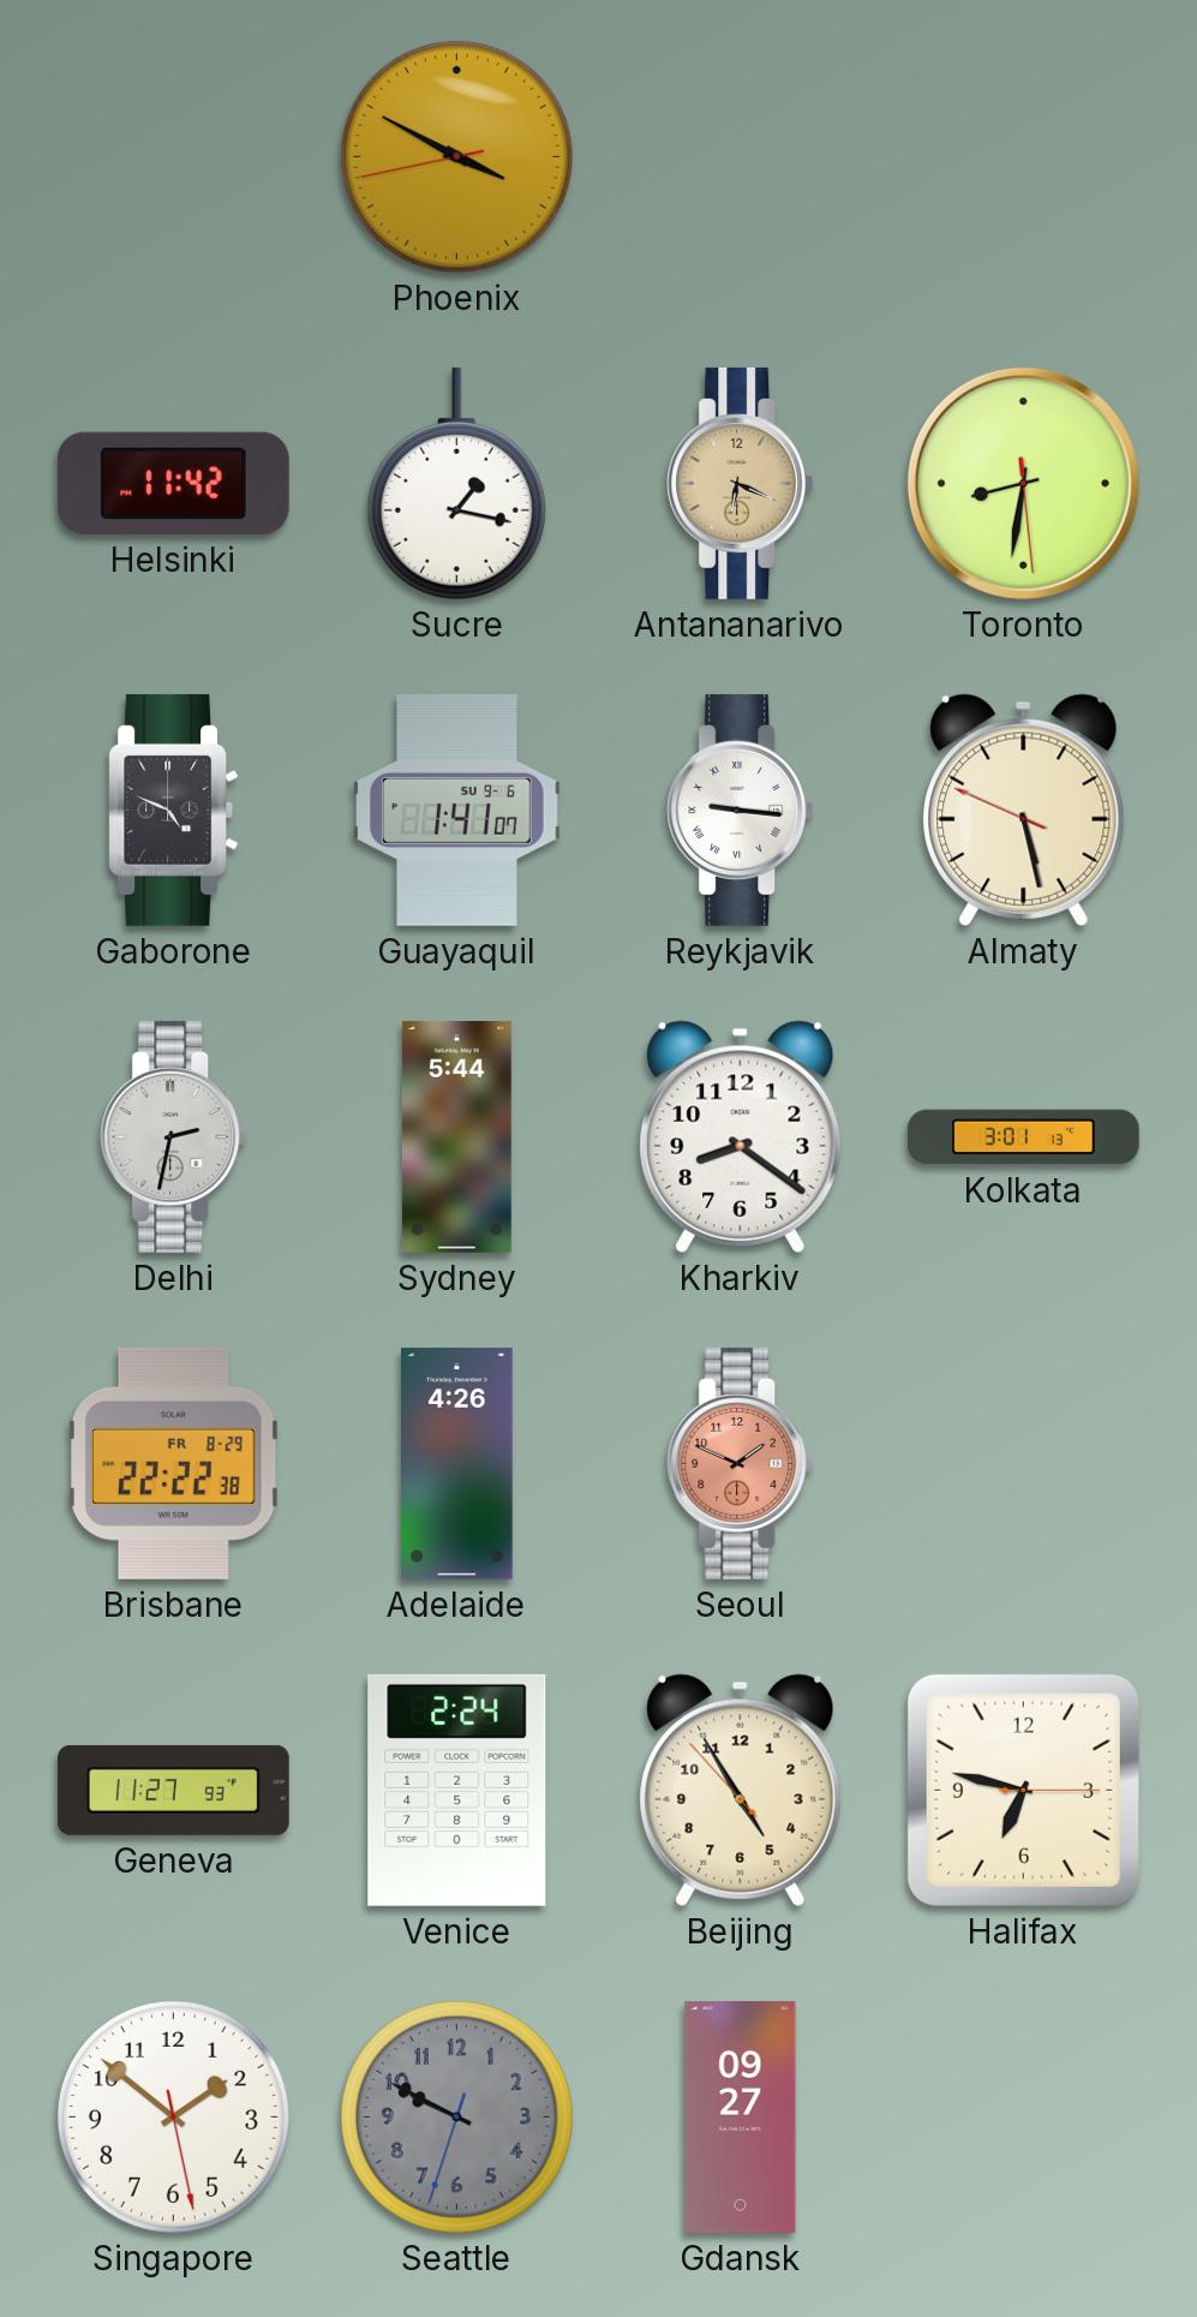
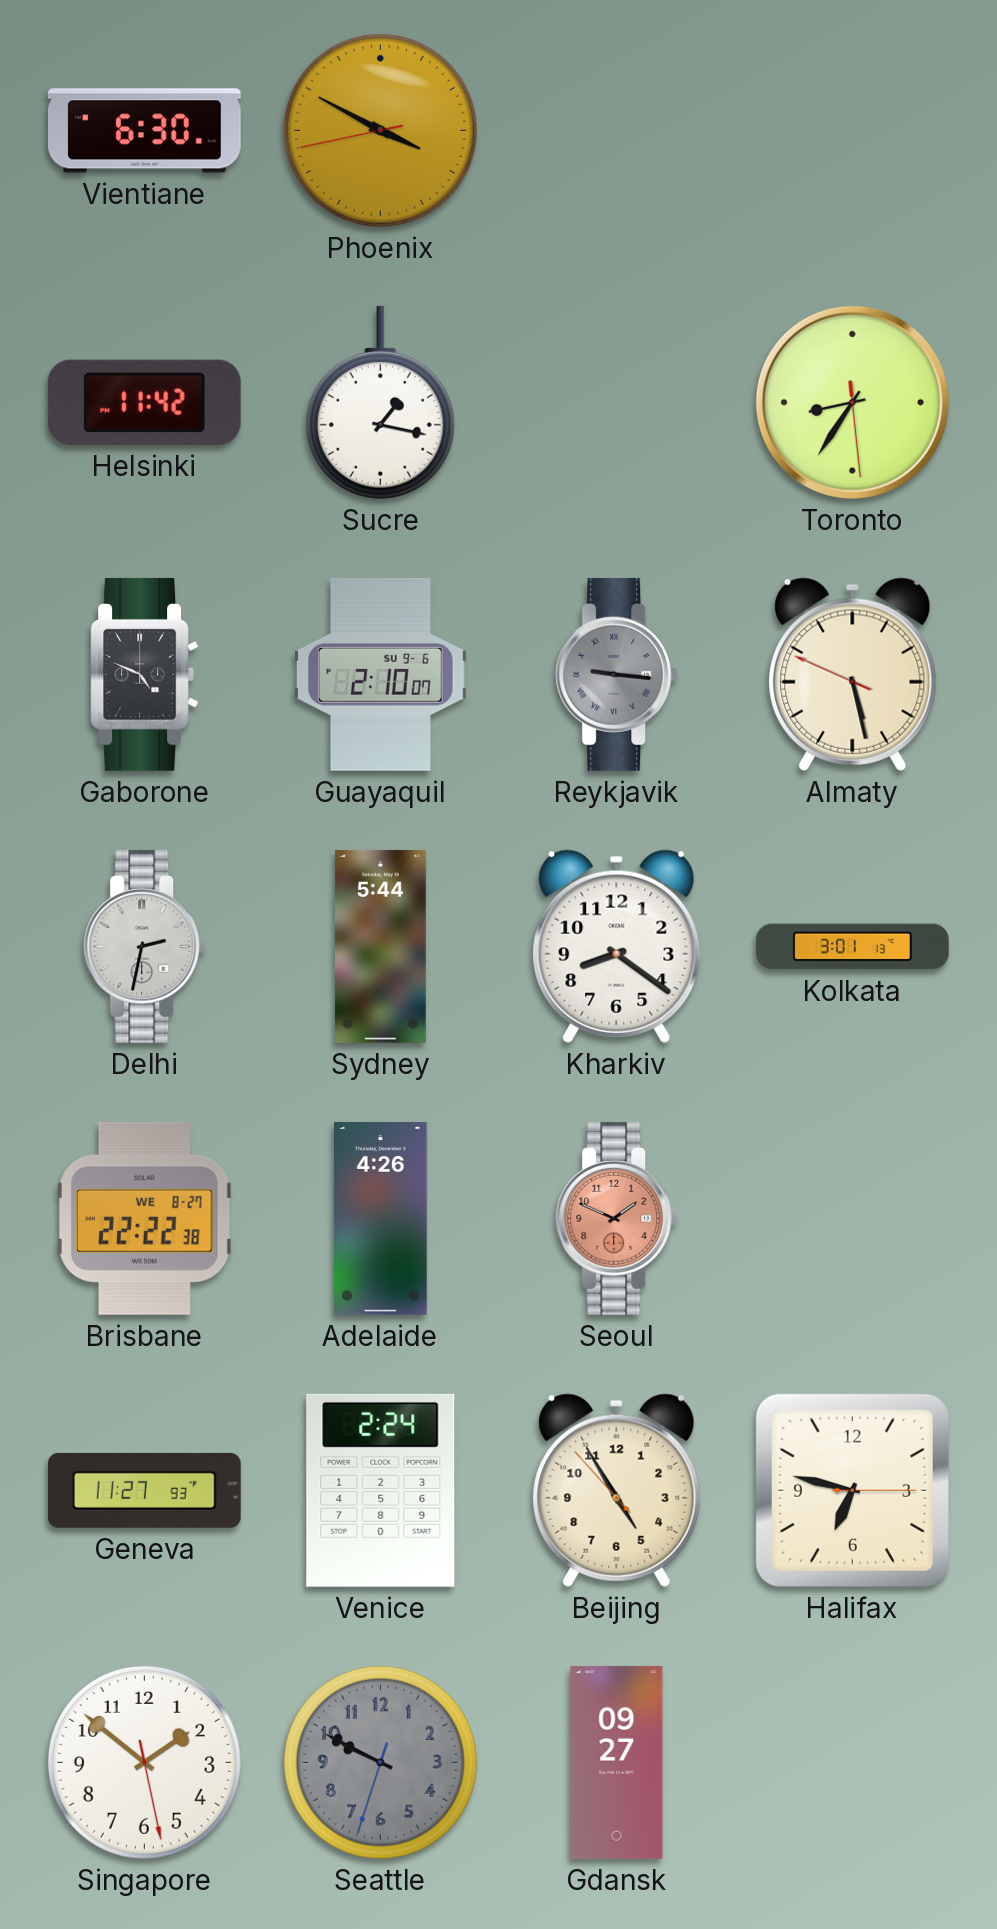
Vientiane: none -> 6:30 (144, 131)
Antananarivo: 6:19 -> none (741, 483)
Toronto: 8:31 -> 8:35 (852, 402)
Guayaquil: 1:41 -> 2:10 (381, 674)
Reykjavik dial: white -> grey (617, 674)
Brisbane date: FR 8-29 -> WE 8-27 (145, 1218)
